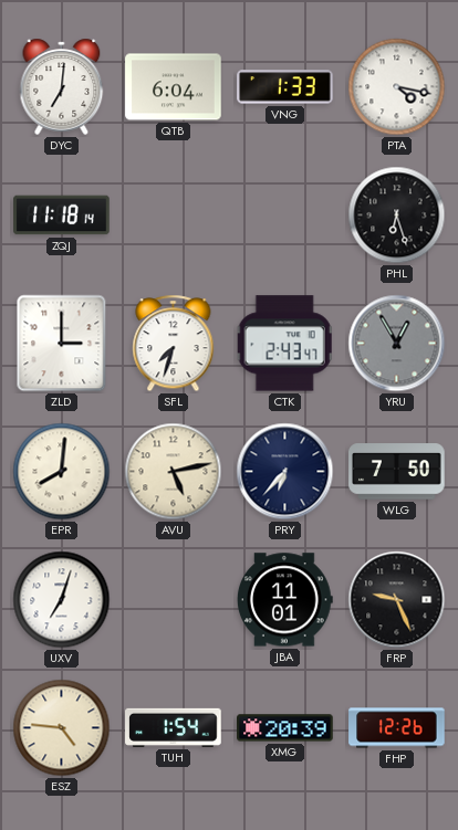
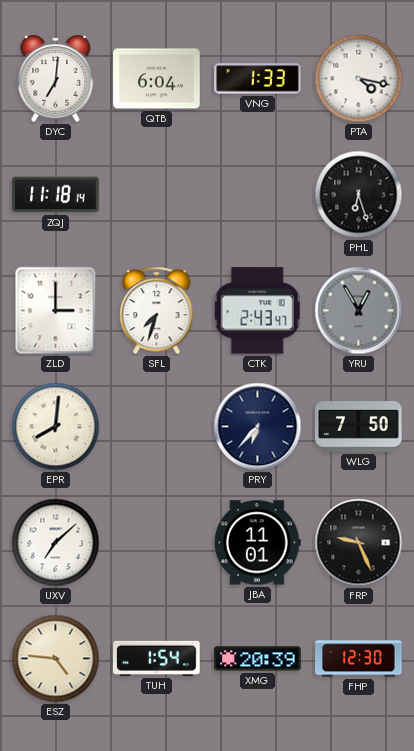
AVU: 5:13 -> none (174, 472)
UXV: 7:03 -> 7:08 (56, 543)
FHP: 12:26 -> 12:30 (359, 659)
